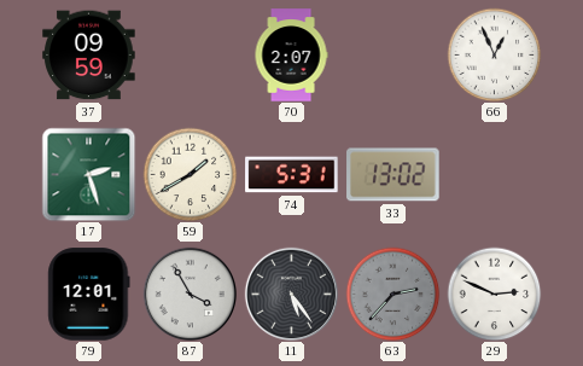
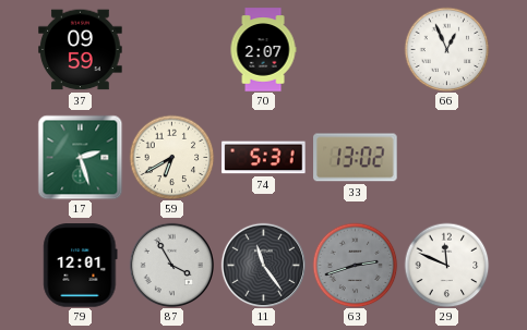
59: 1:40 -> 6:40 (171, 157)
11: 5:24 -> 11:24 (263, 265)
63: 2:37 -> 2:42 (355, 265)
29: 2:49 -> 11:49 (446, 265)
